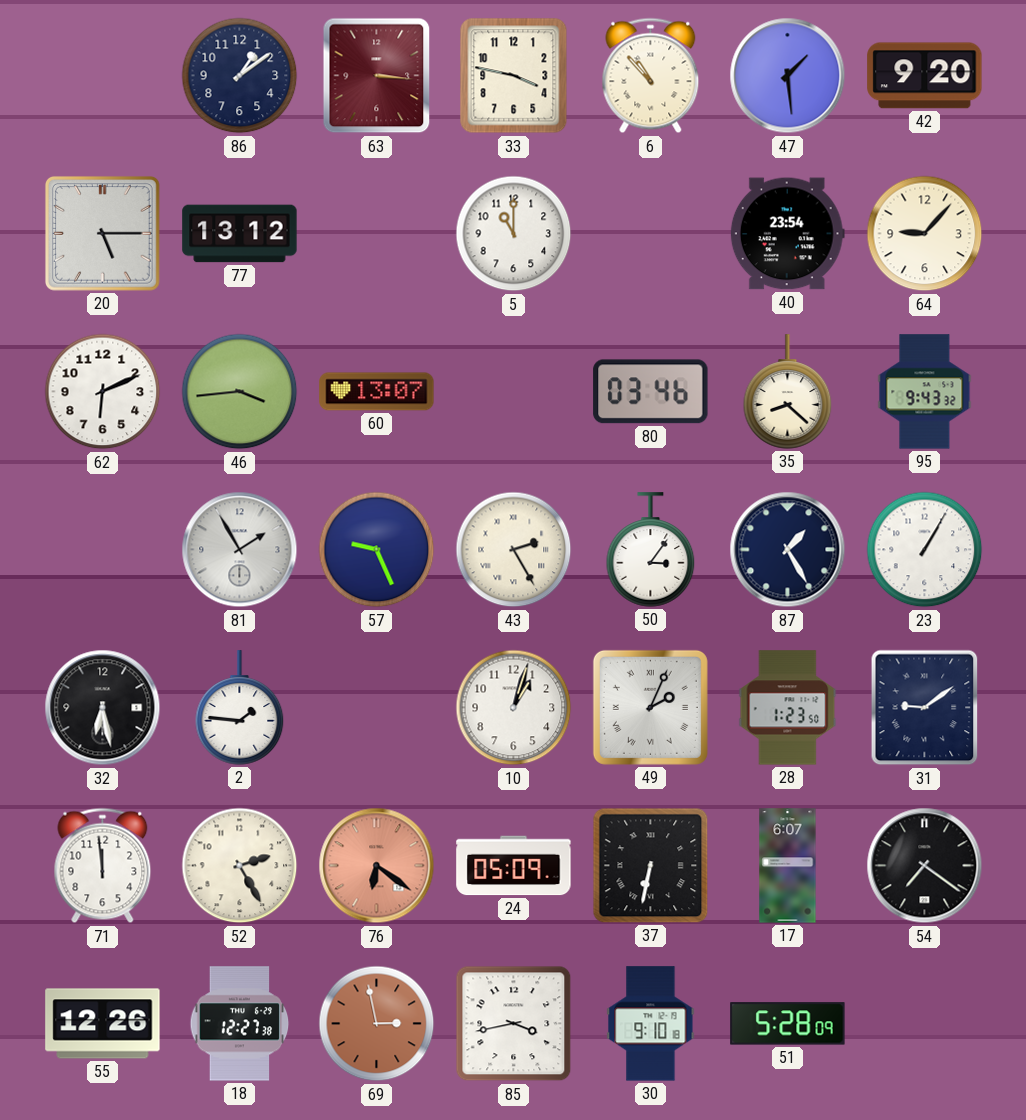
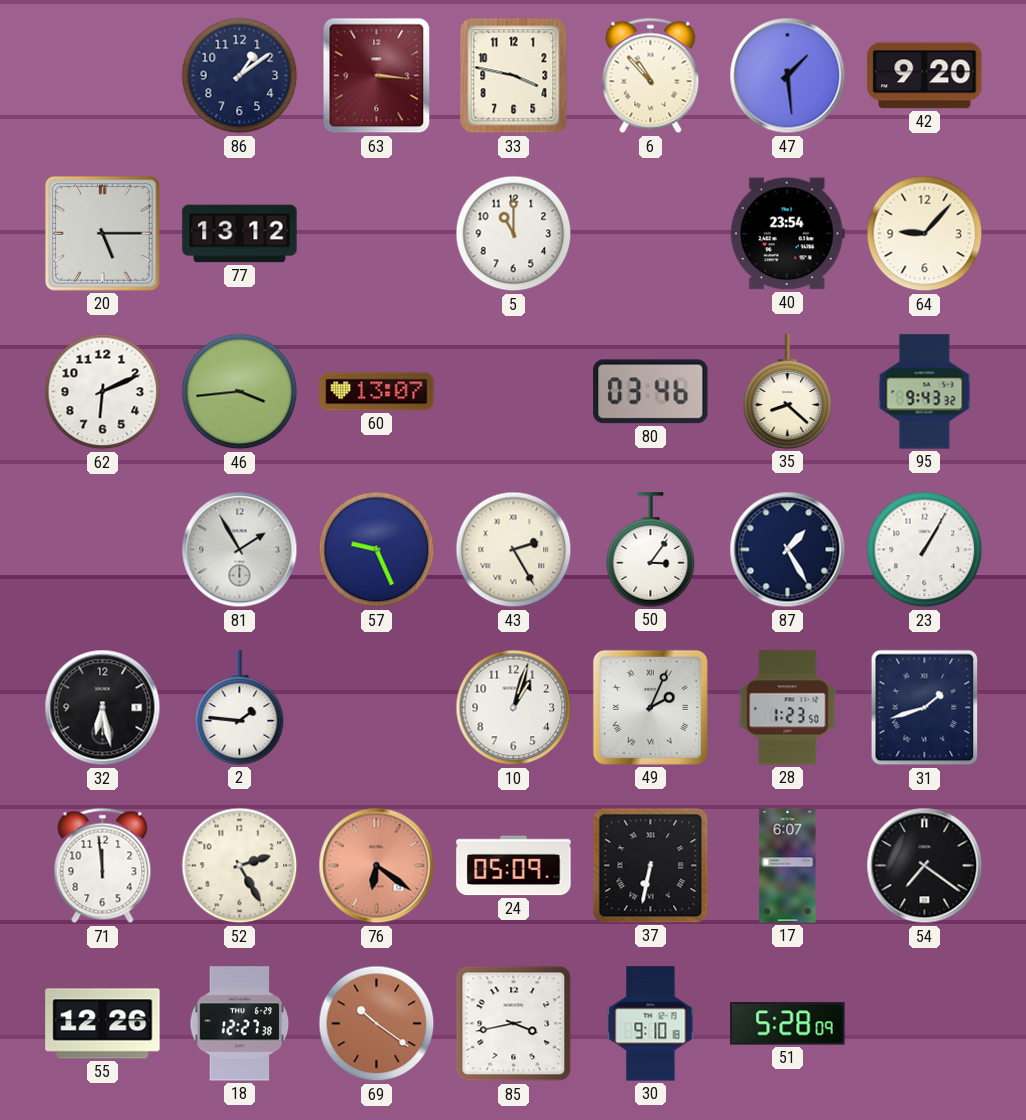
31: 9:09 -> 1:42 (925, 708)
69: 2:58 -> 10:21 (377, 1024)
